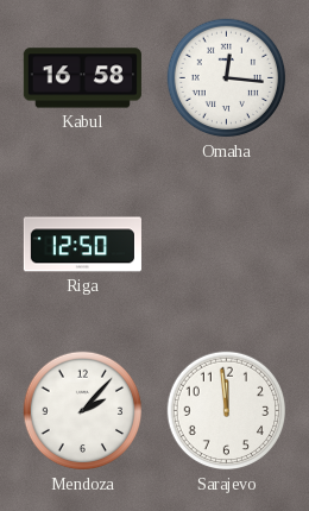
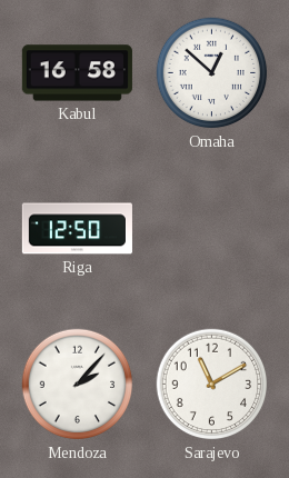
Omaha: 12:16 -> 12:52 (212, 73)
Sarajevo: 11:59 -> 11:10 (212, 385)
